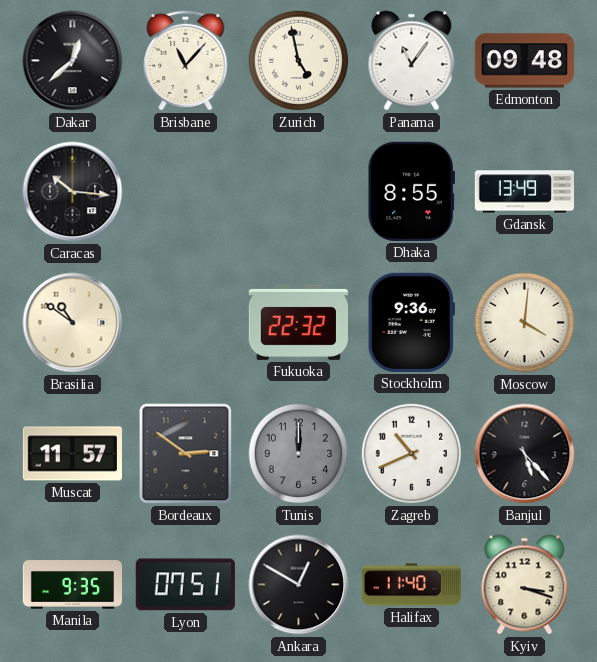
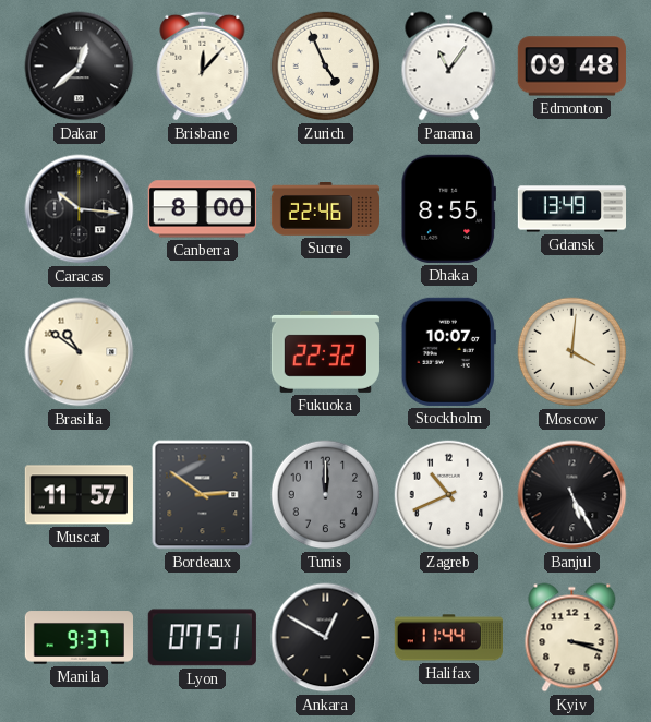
Brisbane: 11:07 -> 12:07 (203, 65)
Zurich: 4:58 -> 4:56 (326, 67)
Canberra: none -> 8:00 (202, 209)
Sucre: none -> 22:46 (325, 209)
Stockholm: 9:36 -> 10:07 (448, 351)
Banjul: 5:23 -> 5:25 (572, 495)
Manila: 9:35 -> 9:37 (79, 638)
Halifax: 11:40 -> 11:44 (448, 638)
